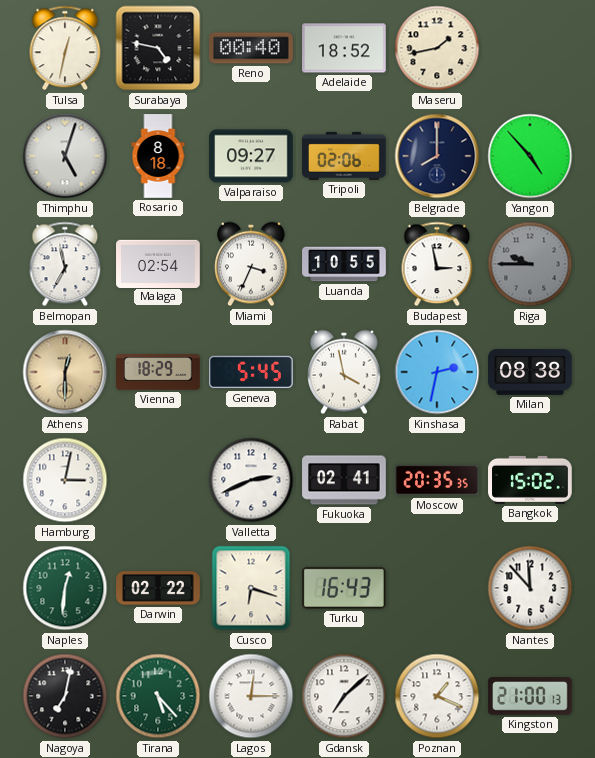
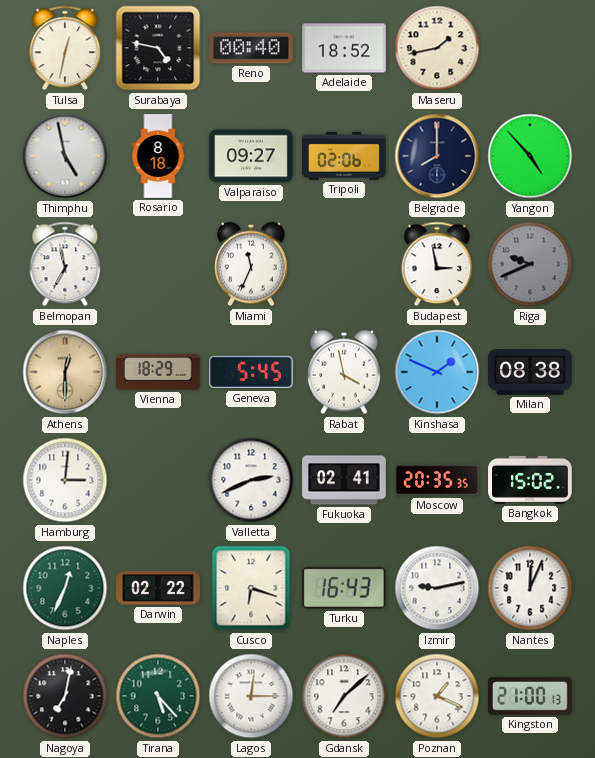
Thimphu: 5:03 -> 4:58 (65, 156)
Malaga: 02:54 -> none (158, 263)
Miami: 3:34 -> 11:34 (252, 264)
Luanda: 10:55 -> none (344, 264)
Riga: 9:45 -> 9:41 (530, 264)
Kinshasa: 2:32 -> 1:49 (437, 372)
Hamburg: 3:02 -> 3:01 (65, 480)
Naples: 12:31 -> 12:34 (65, 588)
Izmir: none -> 9:13 (437, 588)
Nantes: 11:53 -> 12:04 (530, 588)
